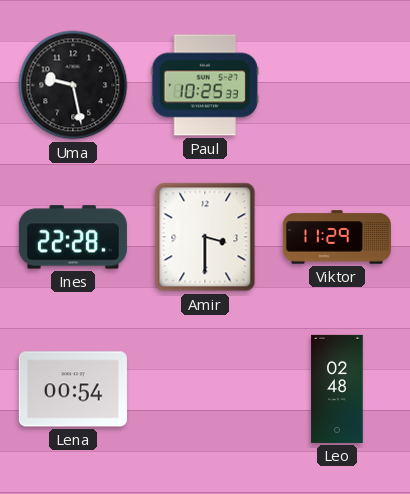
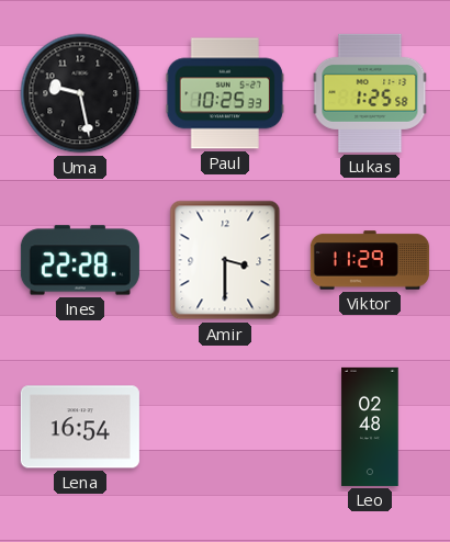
Lukas: none -> 1:25 (370, 93)
Lena: 00:54 -> 16:54 (80, 427)
